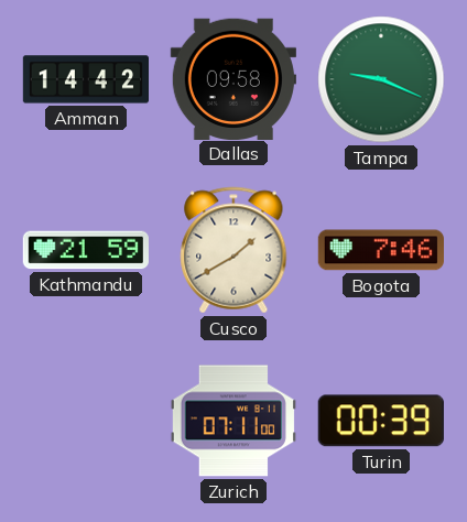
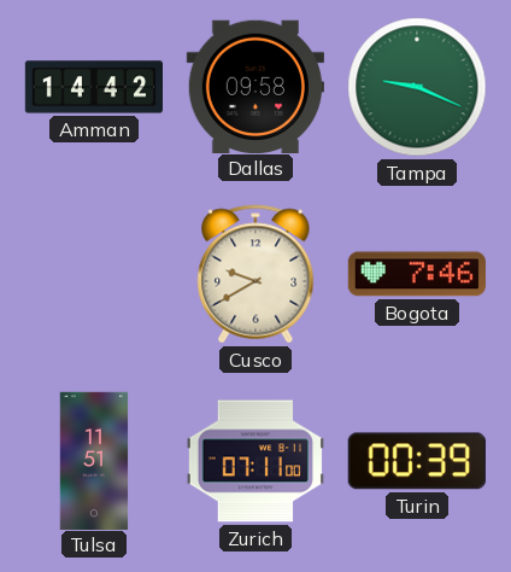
Kathmandu: 21:59 -> none (86, 250)
Cusco: 1:40 -> 9:40 (255, 274)
Tulsa: none -> 11:51 (94, 460)
